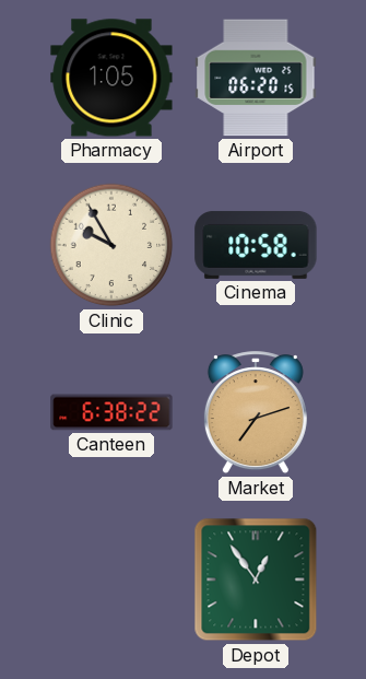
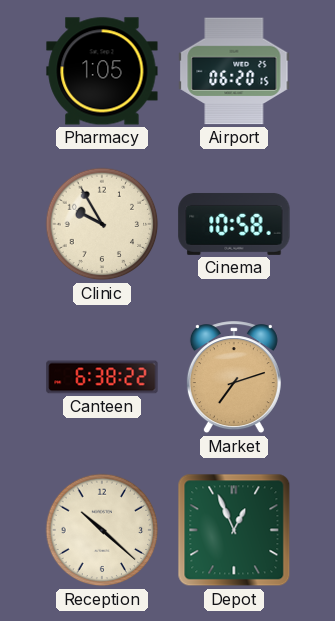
Reception: none -> 10:22 (102, 530)
Depot: 12:54 -> 12:56 (234, 530)
